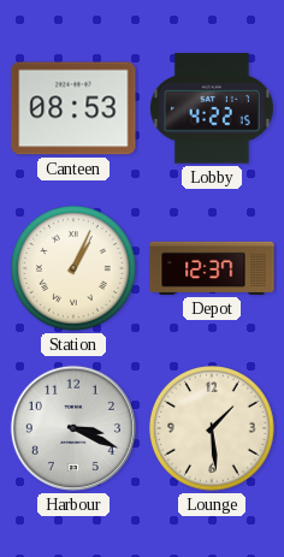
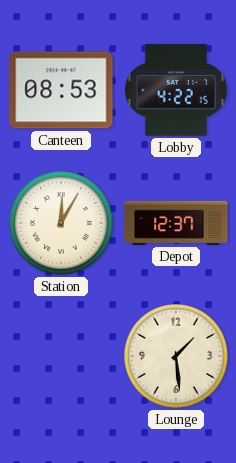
Station: 1:04 -> 12:05 (62, 224)
Harbour: 3:19 -> none (73, 428)
